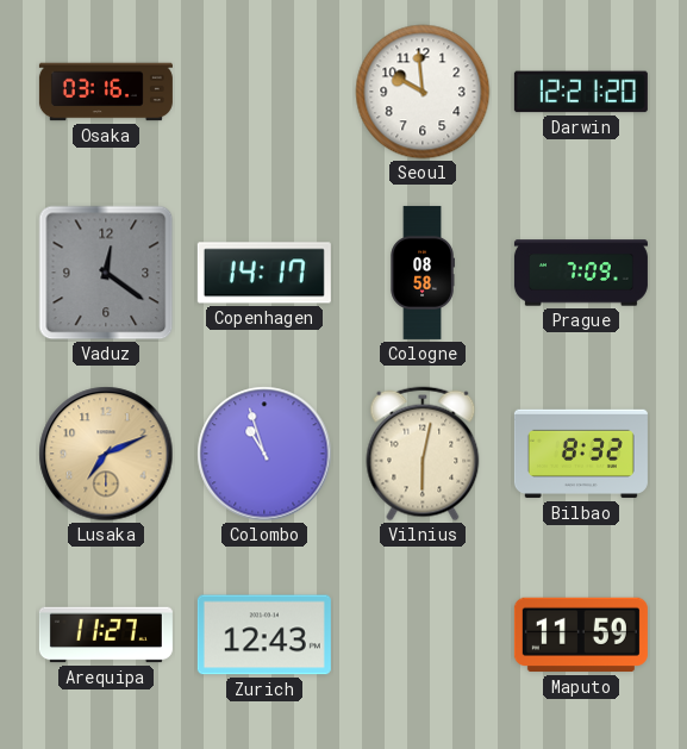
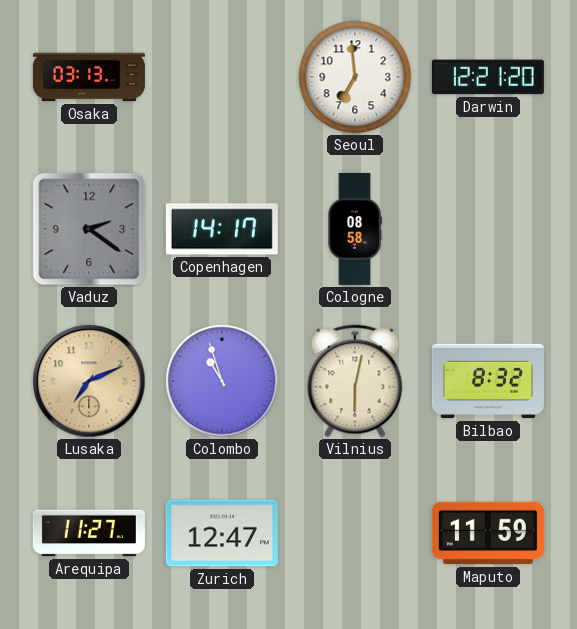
Osaka: 03:16 -> 03:13 (89, 77)
Seoul: 9:59 -> 6:59 (355, 77)
Vaduz: 12:21 -> 2:21 (89, 229)
Prague: 7:09 -> none (581, 273)
Zurich: 12:43 -> 12:47 (222, 533)
